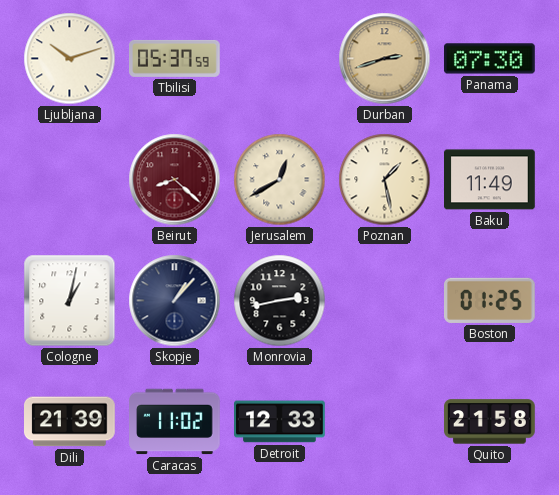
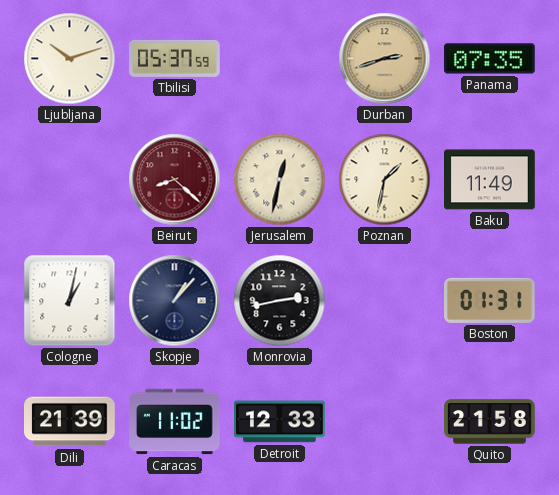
Panama: 07:30 -> 07:35 (490, 59)
Jerusalem: 12:40 -> 12:32 (280, 180)
Poznan: 1:28 -> 1:32 (385, 180)
Boston: 01:25 -> 01:31 (490, 300)
